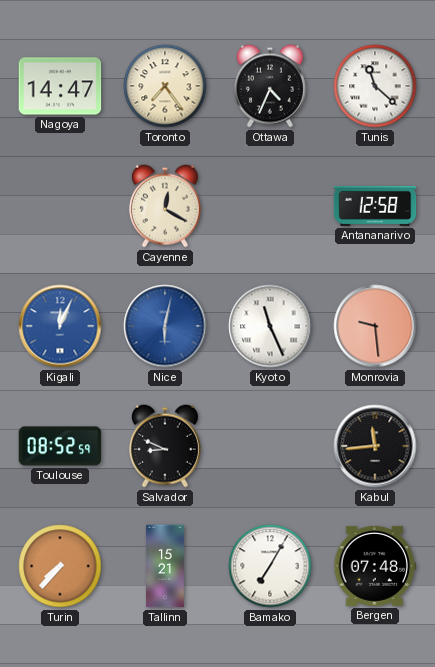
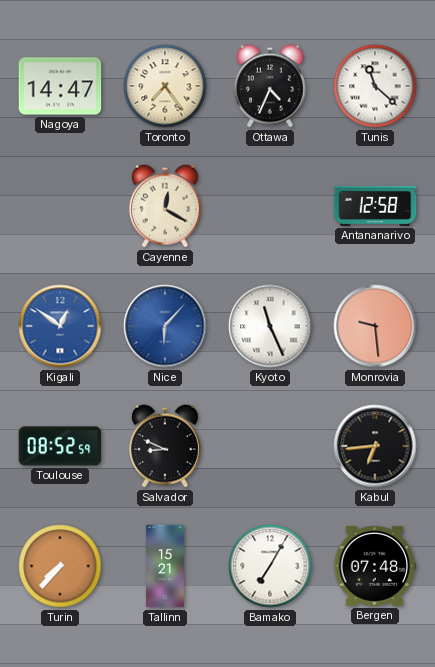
Kigali: 12:04 -> 12:51 (60, 326)
Nice: 6:02 -> 6:07 (165, 326)
Kabul: 11:44 -> 6:44 (375, 446)
